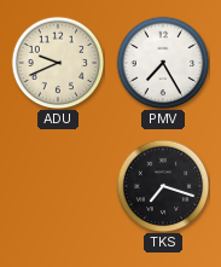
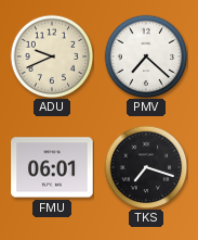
PMV: 7:25 -> 7:22 (146, 56)
FMU: none -> 06:01 (52, 167)
